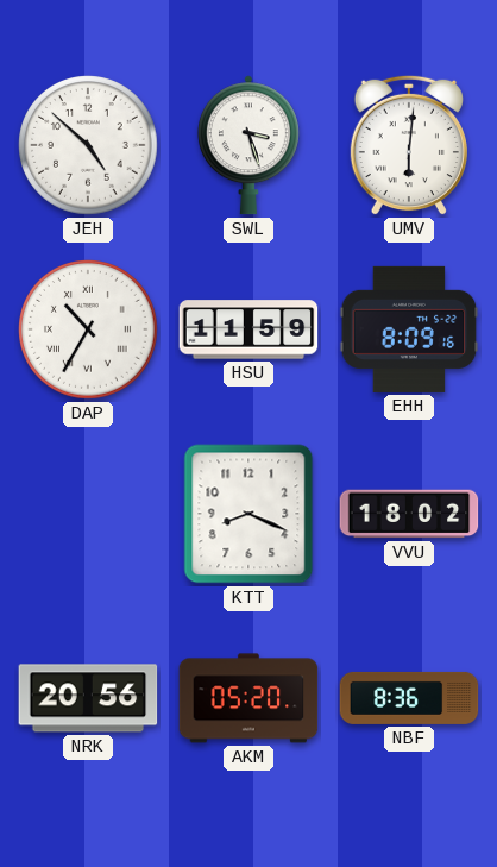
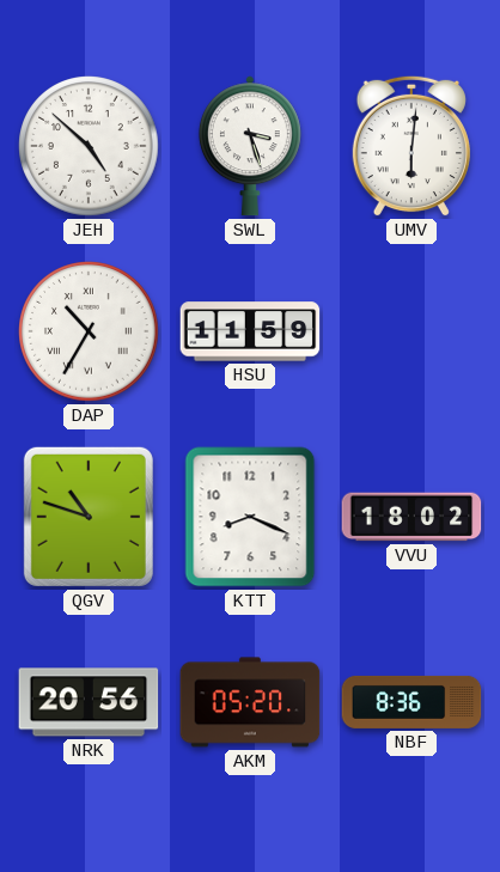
EHH: 8:09 -> none (409, 329)
QGV: none -> 10:48 (89, 517)
